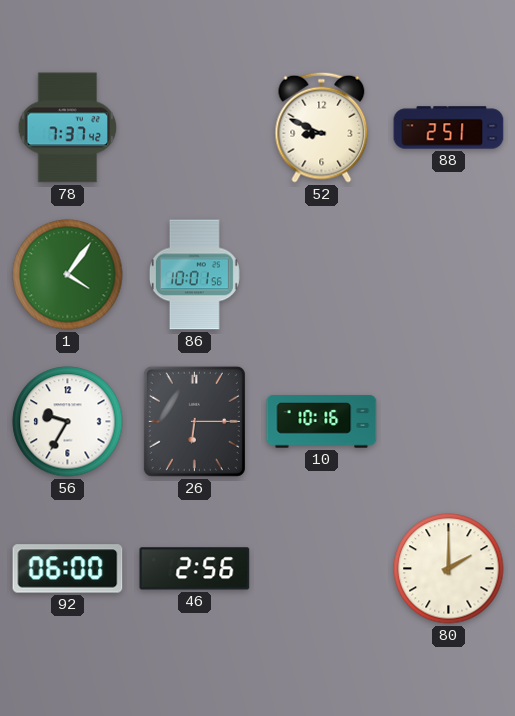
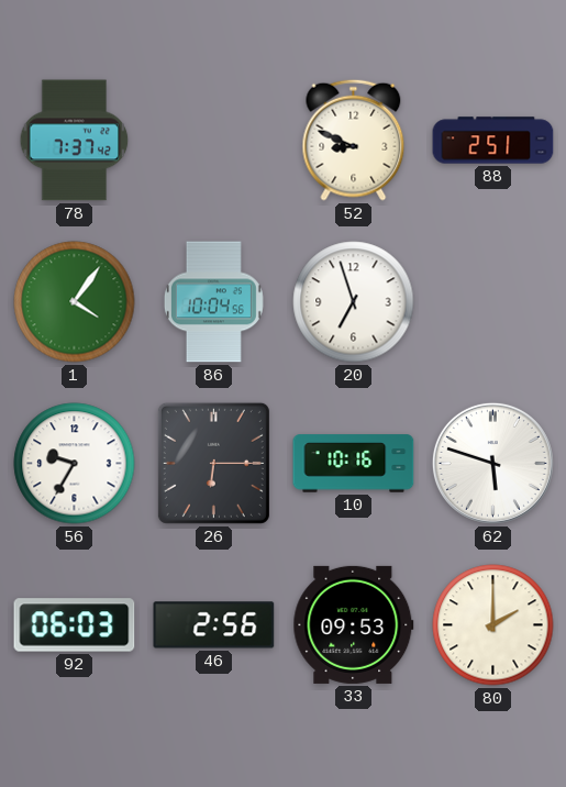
86: 10:01 -> 10:04 (213, 302)
20: none -> 6:57 (354, 302)
62: none -> 5:48 (492, 463)
92: 06:00 -> 06:03 (75, 625)
33: none -> 09:53 (354, 624)
